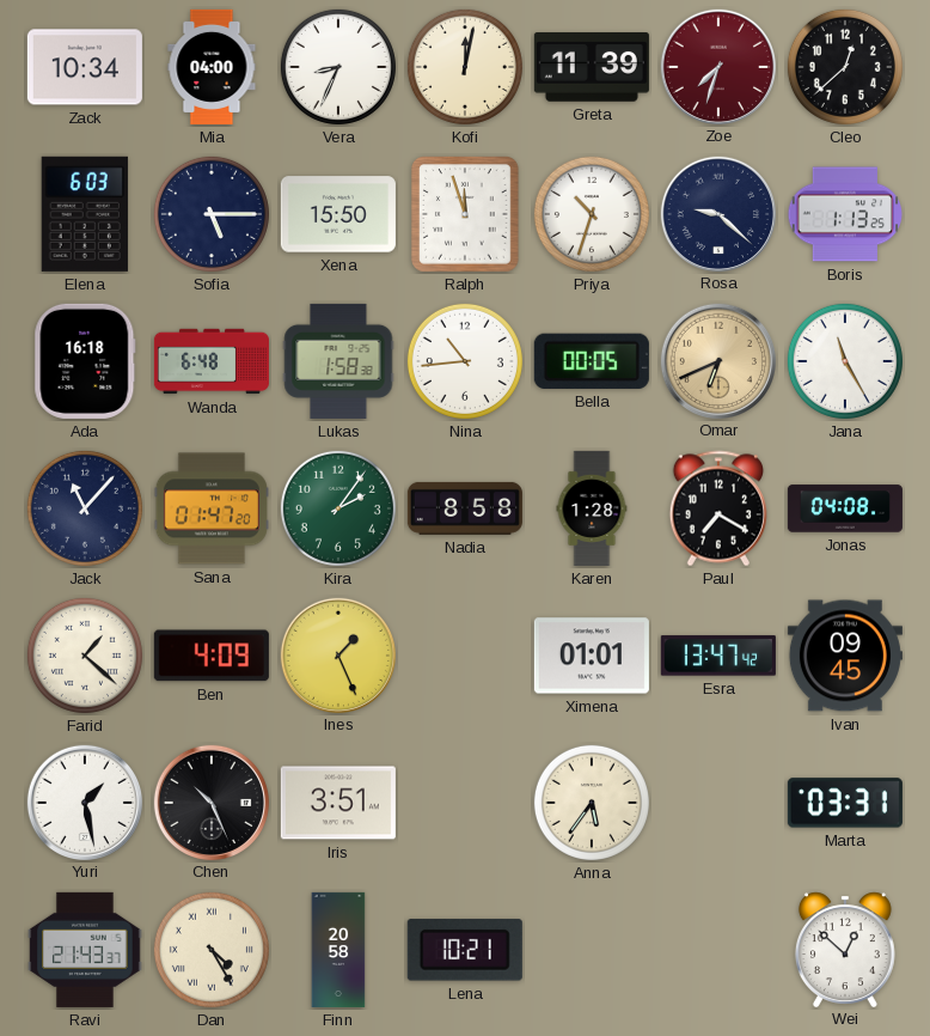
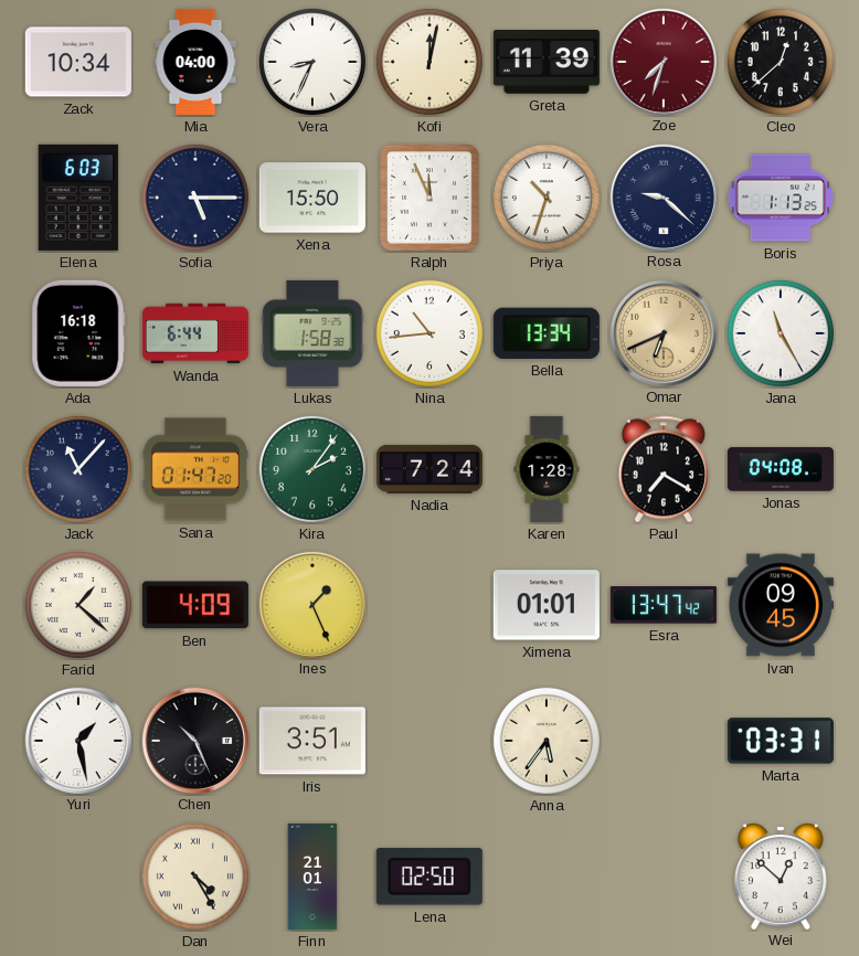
Ralph: 11:57 -> 11:56 (431, 198)
Wanda: 6:48 -> 6:44 (195, 333)
Bella: 00:05 -> 13:34 (547, 333)
Nadia: 8:58 -> 7:24 (430, 469)
Ravi: 21:43 -> none (85, 950)
Finn: 20:58 -> 21:01 (312, 877)
Lena: 10:21 -> 02:50 (430, 877)
